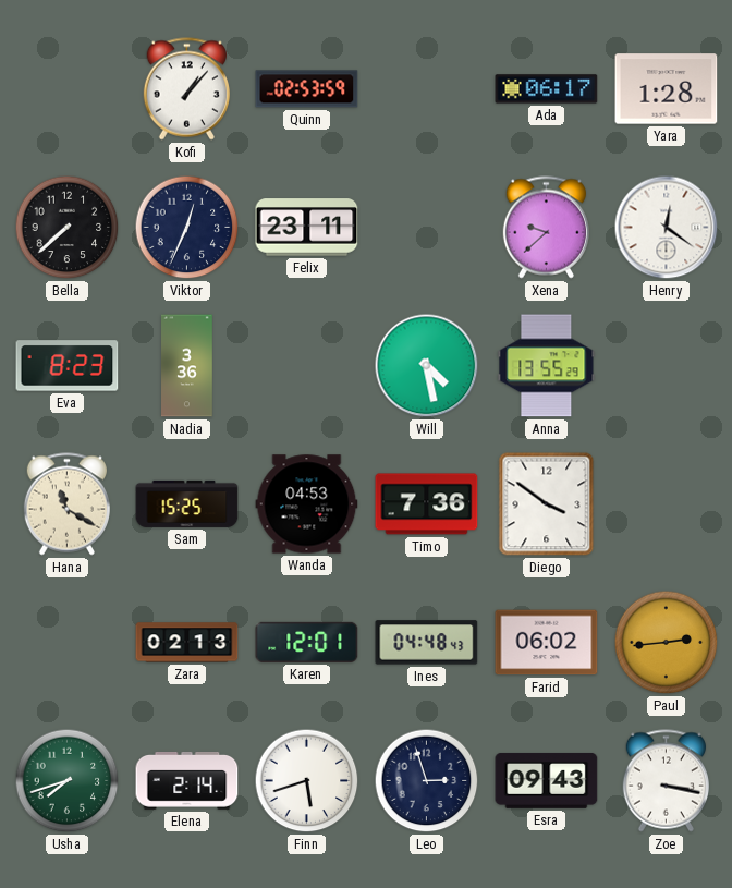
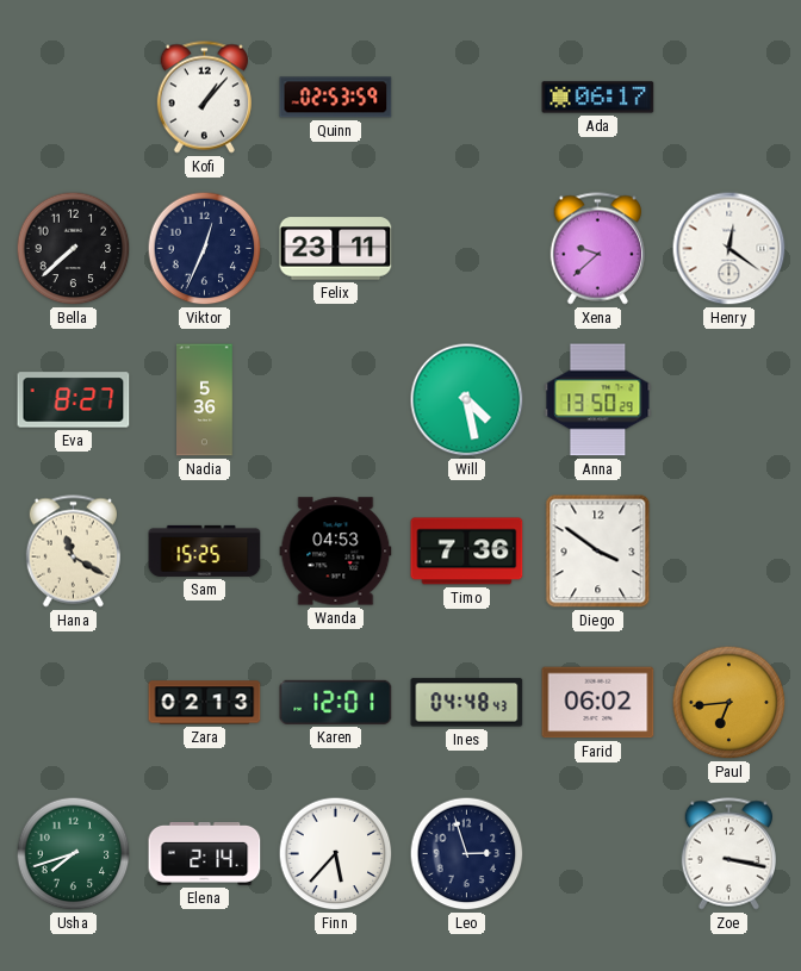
Yara: 1:28 -> none (667, 89)
Eva: 8:23 -> 8:27 (74, 400)
Nadia: 3:36 -> 5:36 (205, 400)
Anna: 13:55 -> 13:50 (598, 400)
Paul: 2:44 -> 6:44 (729, 703)
Finn: 5:42 -> 5:37 (336, 854)
Esra: 09:43 -> none (547, 780)
